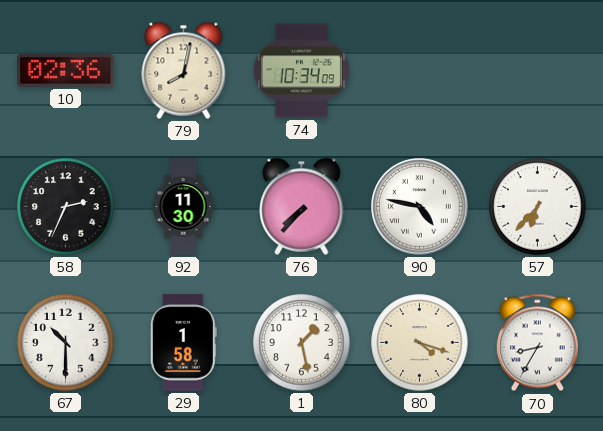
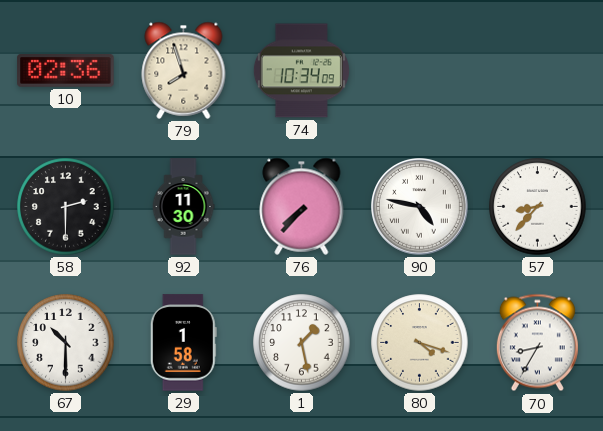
79: 8:02 -> 7:57 (184, 70)
58: 2:34 -> 2:30 (66, 207)
57: 6:37 -> 8:37 (538, 207)
